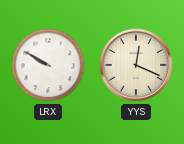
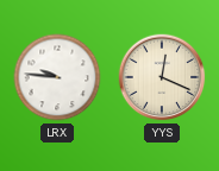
LRX: 9:50 -> 9:46 (57, 77)
